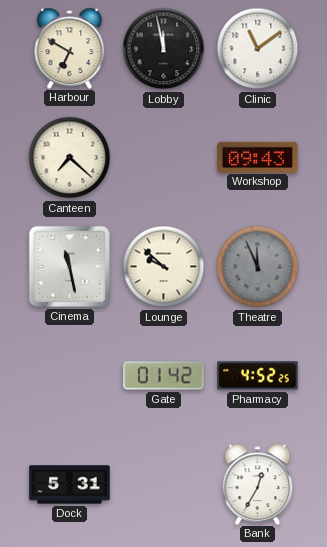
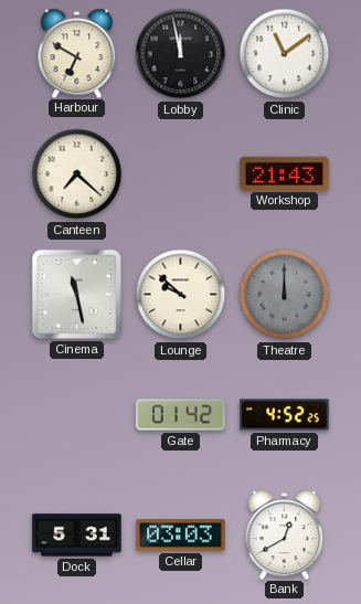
Workshop: 09:43 -> 21:43 (285, 173)
Theatre: 11:56 -> 12:00 (285, 295)
Cellar: none -> 03:03 (181, 536)
Bank: 12:35 -> 12:40 (285, 534)
